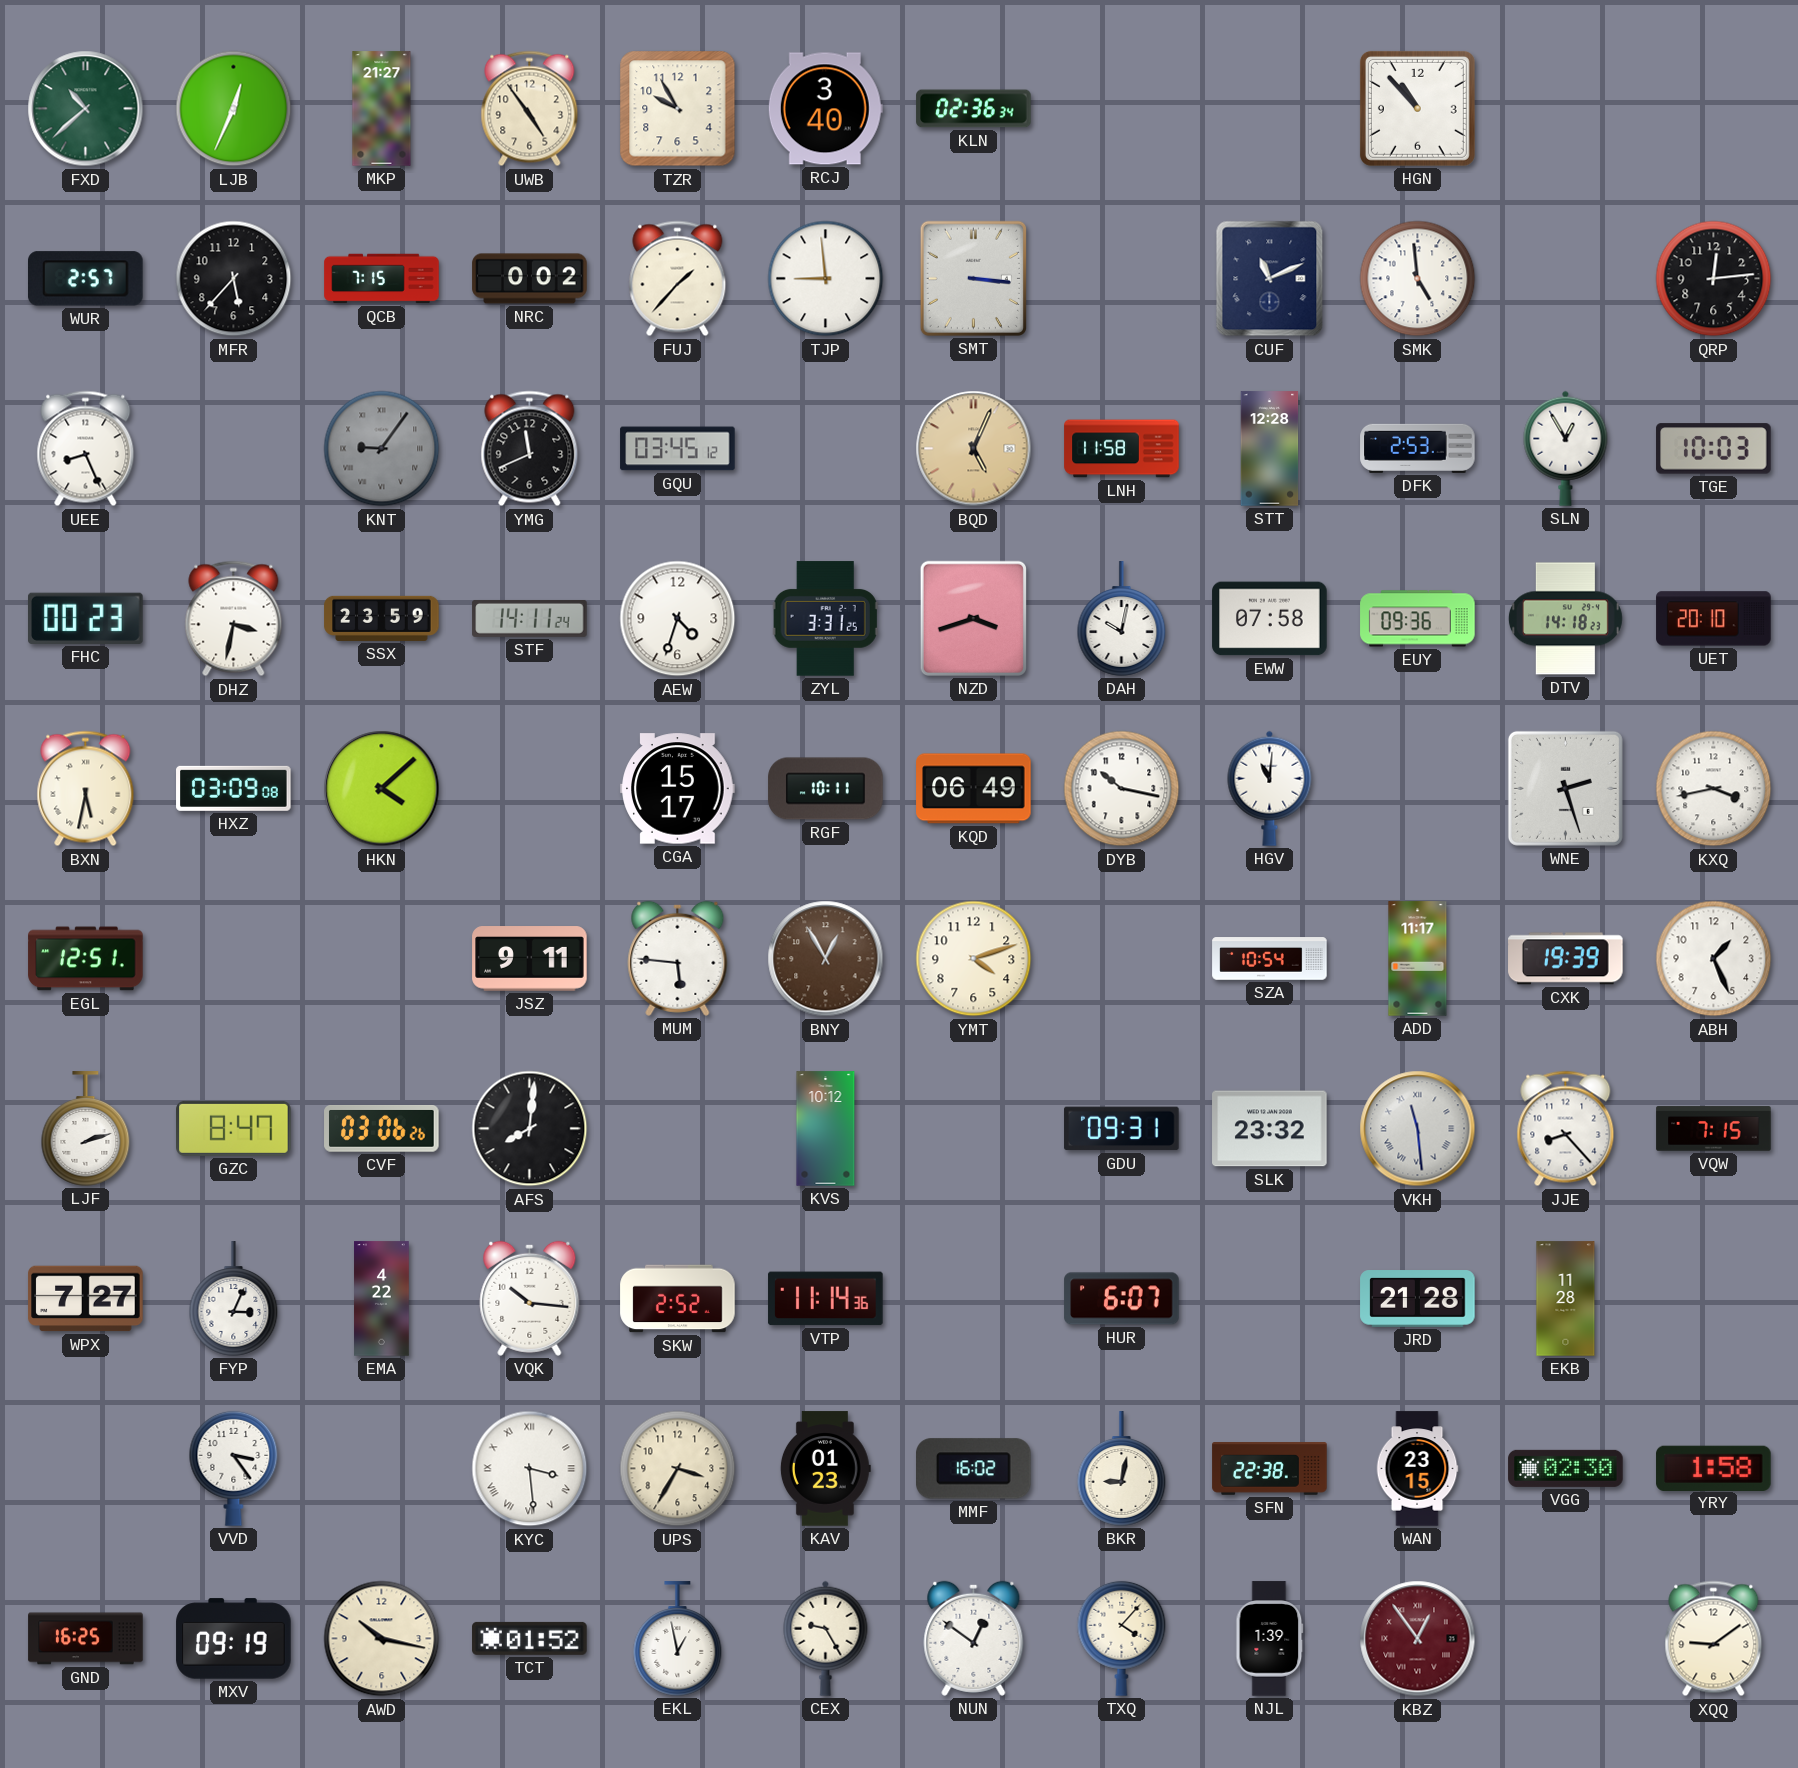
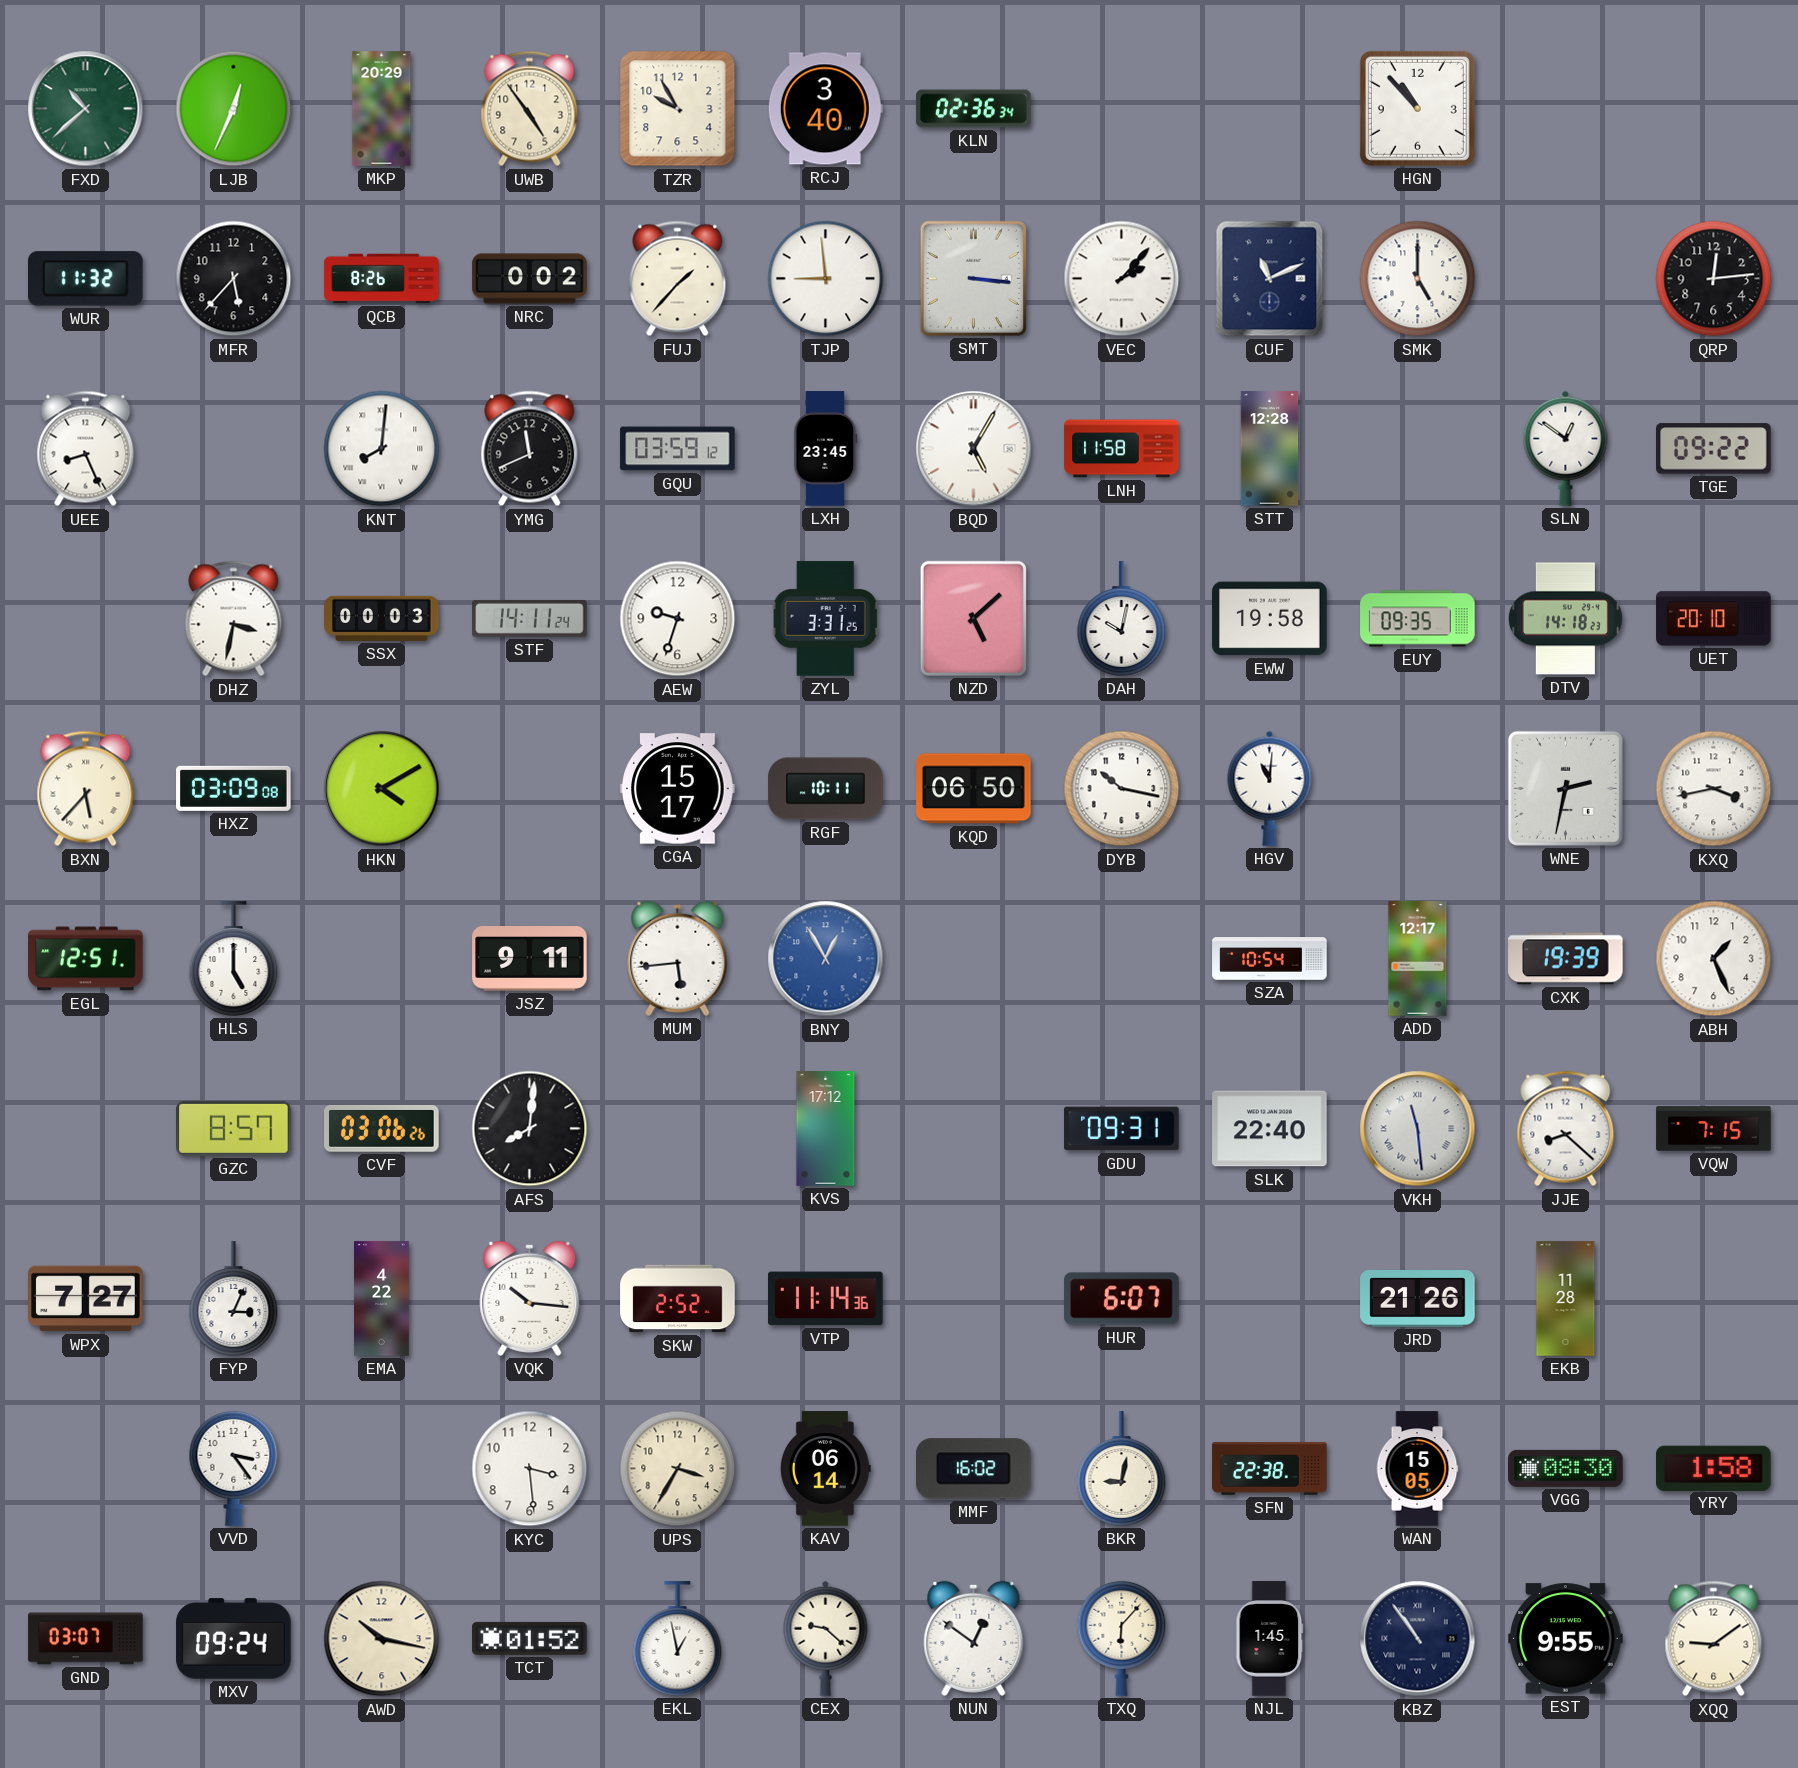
MKP: 21:27 -> 20:29 (382, 109)
WUR: 2:57 -> 11:32 (86, 279)
QCB: 7:15 -> 8:26 (382, 279)
VEC: none -> 2:07 (1122, 279)
SMK: 4:59 -> 5:00 (1418, 279)
KNT: 9:06 -> 8:01 (382, 449)
KNT dial: grey -> white (382, 449)
GQU: 03:45 -> 03:59 (678, 449)
LXH: none -> 23:45 (826, 449)
BQD: 5:04 -> 5:05 (974, 449)
BQD dial: champagne -> white (974, 449)
DFK: 2:53 -> none (1418, 448)
SLN: 12:55 -> 12:51 (1566, 448)
TGE: 10:03 -> 09:22 (1714, 449)
FHC: 00:23 -> none (86, 618)
SSX: 23:59 -> 00:03 (382, 618)
AEW: 4:33 -> 9:33 (678, 619)
NZD: 3:42 -> 5:08 (973, 618)
EWW: 07:58 -> 19:58 (1270, 619)
EUY: 09:36 -> 09:35 (1418, 619)
BXN: 5:32 -> 5:37 (86, 789)
HKN: 4:08 -> 4:10 (382, 789)
KQD: 06:49 -> 06:50 (974, 789)
WNE: 2:27 -> 2:32 (1565, 788)
HLS: none -> 5:00 (234, 959)
MUM: 5:46 -> 5:44 (678, 958)
BNY dial: brown -> blue (826, 959)
YMT: 4:12 -> none (974, 959)
ADD: 11:17 -> 12:17 (1418, 959)
LJF: 2:12 -> none (86, 1129)
GZC: 8:47 -> 8:57 (234, 1128)
KVS: 10:12 -> 17:12 (826, 1129)
SLK: 23:32 -> 22:40 (1270, 1129)
JJE: 8:23 -> 8:22 (1566, 1129)
JRD: 21:28 -> 21:26 (1418, 1299)
KYC numerals: Roman -> Arabic (530, 1469)
KAV: 01:23 -> 06:14 (825, 1469)
WAN: 23:15 -> 15:05 (1417, 1469)
VGG: 02:30 -> 08:30 (1566, 1468)
GND: 16:25 -> 03:07 (86, 1639)
MXV: 09:19 -> 09:24 (234, 1639)
CEX: 9:25 -> 9:22 (826, 1638)
TXQ: 4:07 -> 6:07 (1122, 1638)
NJL: 1:39 -> 1:45 (1270, 1639)
KBZ: 12:54 -> 10:54 (1418, 1639)
KBZ dial: burgundy -> navy (1418, 1639)
EST: none -> 9:55 (1566, 1639)
